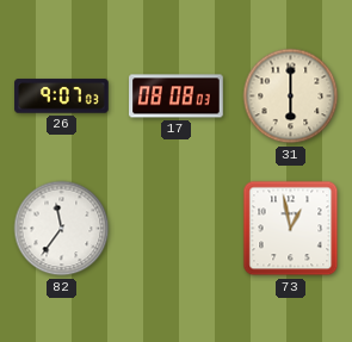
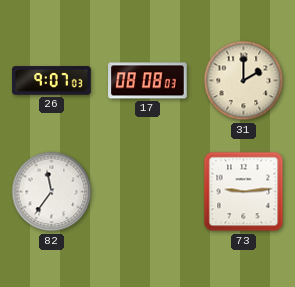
31: 6:00 -> 2:00 (244, 81)
73: 12:58 -> 9:14 (244, 192)
